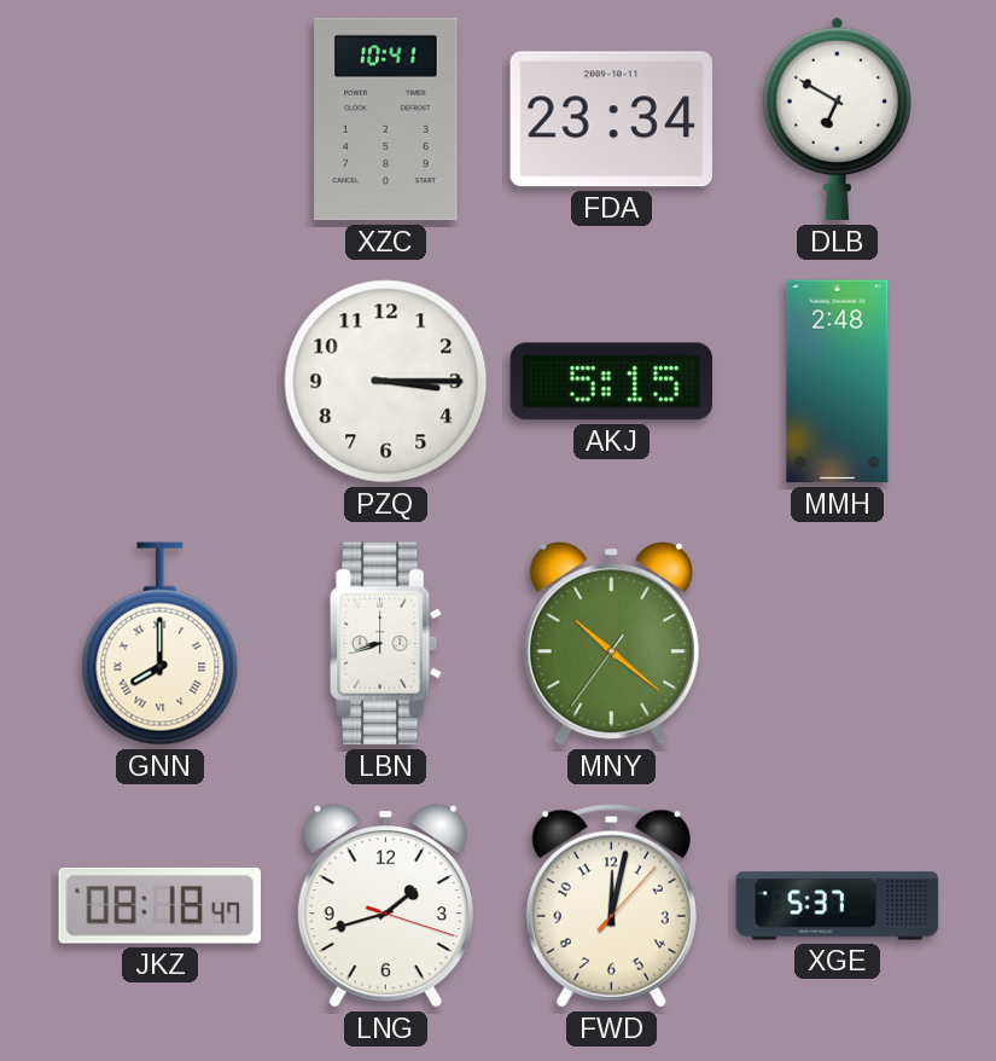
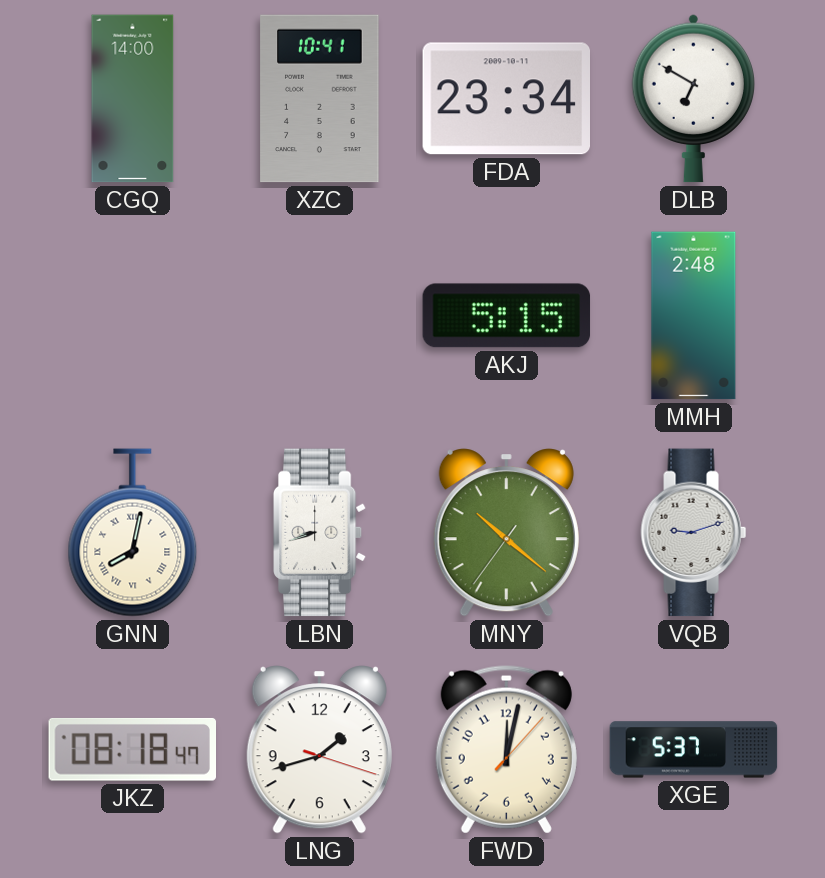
CGQ: none -> 14:00 (133, 99)
PZQ: 3:15 -> none (386, 382)
GNN: 8:00 -> 8:02 (133, 533)
VQB: none -> 9:12 (694, 533)
